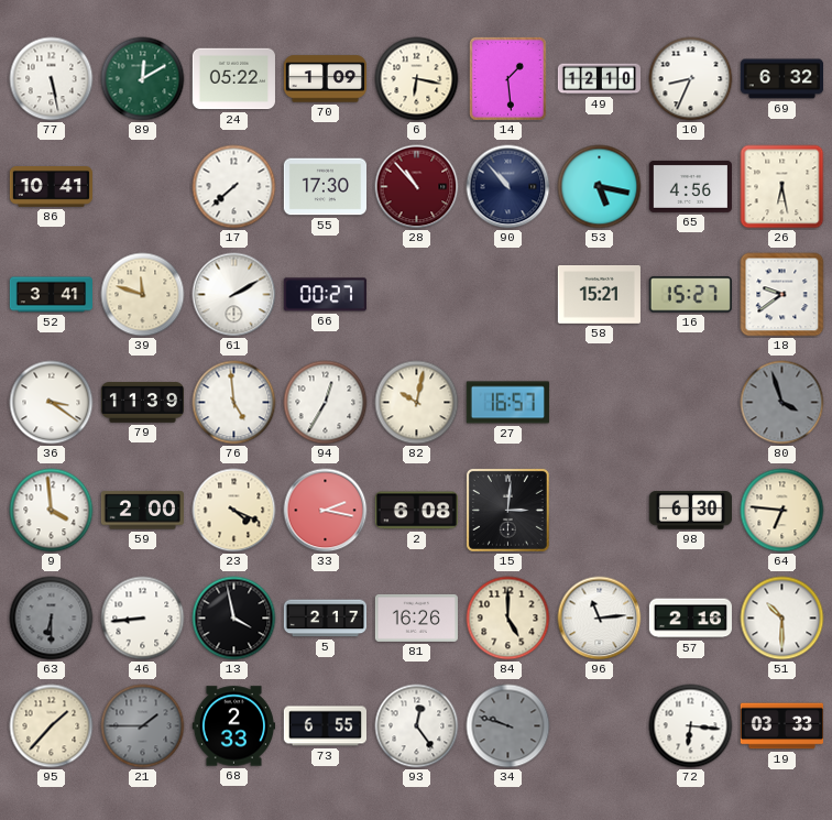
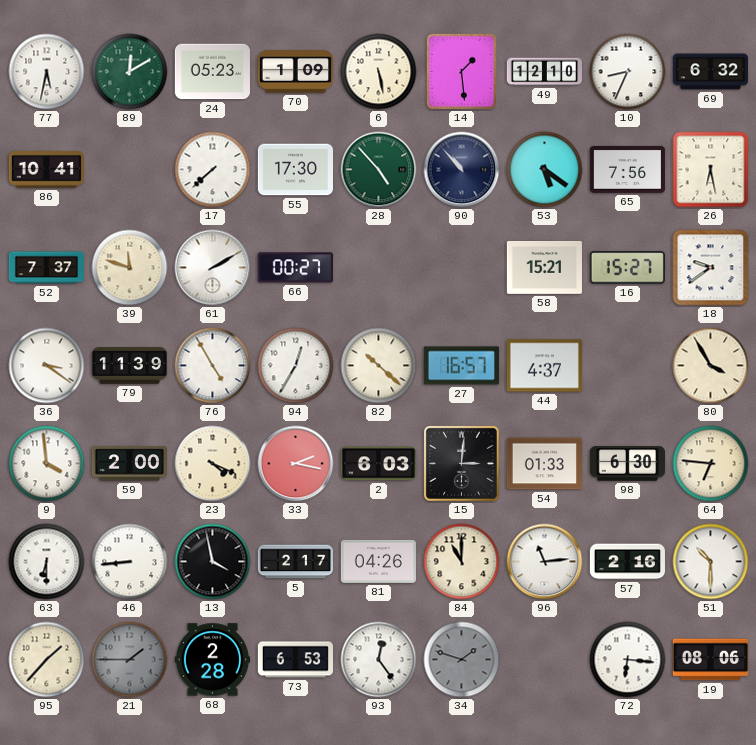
77: 5:28 -> 5:32 (47, 72)
24: 05:22 -> 05:23 (212, 72)
6: 6:17 -> 5:28 (379, 72)
28: 10:53 -> 4:53 (379, 170)
28 dial: burgundy -> green (379, 170)
53: 5:17 -> 5:21 (545, 170)
65: 4:56 -> 7:56 (627, 169)
52: 3:41 -> 7:37 (46, 268)
76: 4:59 -> 4:55 (213, 366)
82: 10:02 -> 10:22 (379, 366)
44: none -> 4:37 (544, 366)
80: 3:57 -> 3:55 (711, 366)
80 dial: grey -> cream (711, 366)
2: 6:08 -> 6:03 (378, 464)
54: none -> 01:33 (544, 464)
63 dial: grey -> white (47, 562)
81: 16:26 -> 04:26 (378, 561)
84: 5:00 -> 11:00 (462, 562)
68: 2:33 -> 2:28 (212, 660)
73: 6:55 -> 6:53 (295, 660)
34: 9:48 -> 1:48 (462, 660)
19: 03:33 -> 08:06 (710, 660)
